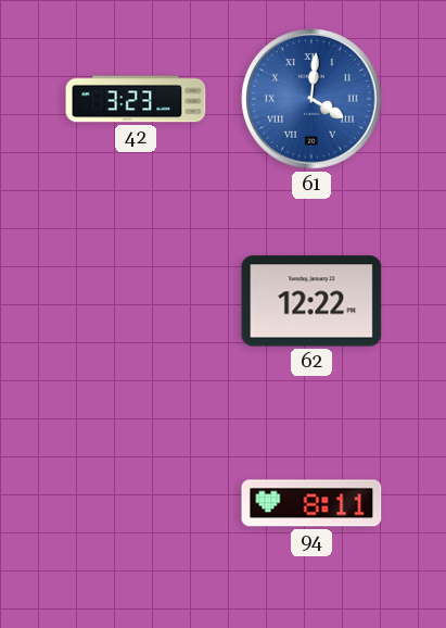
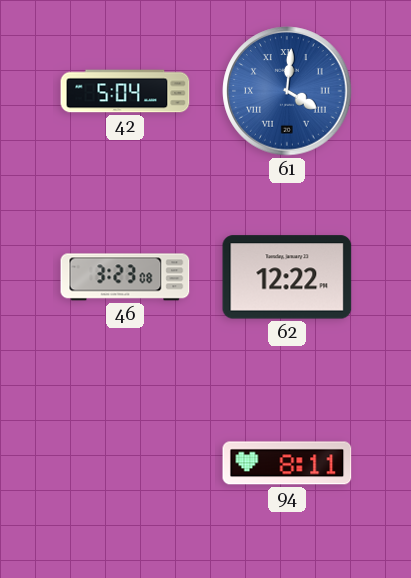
42: 3:23 -> 5:04 (125, 91)
46: none -> 3:23 (125, 277)
